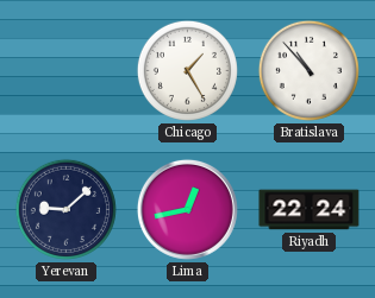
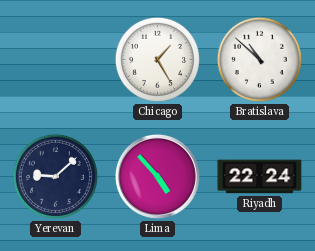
Bratislava: 10:53 -> 10:52 (259, 59)
Lima: 12:43 -> 4:53 (157, 176)
